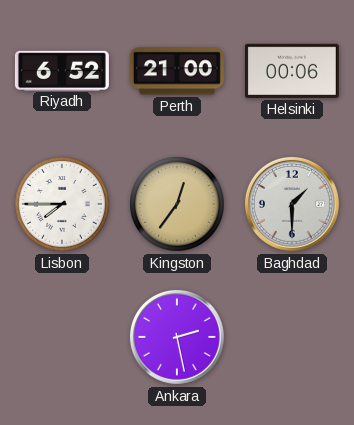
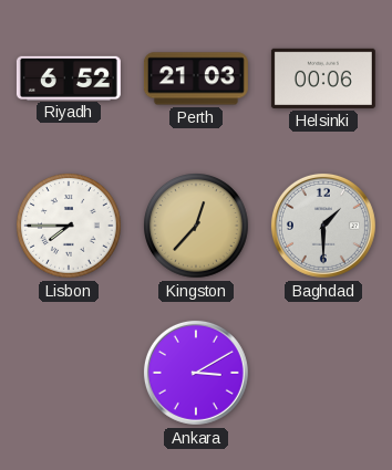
Perth: 21:00 -> 21:03 (196, 79)
Kingston: 12:36 -> 12:37 (197, 227)
Ankara: 2:28 -> 3:10 (196, 373)
